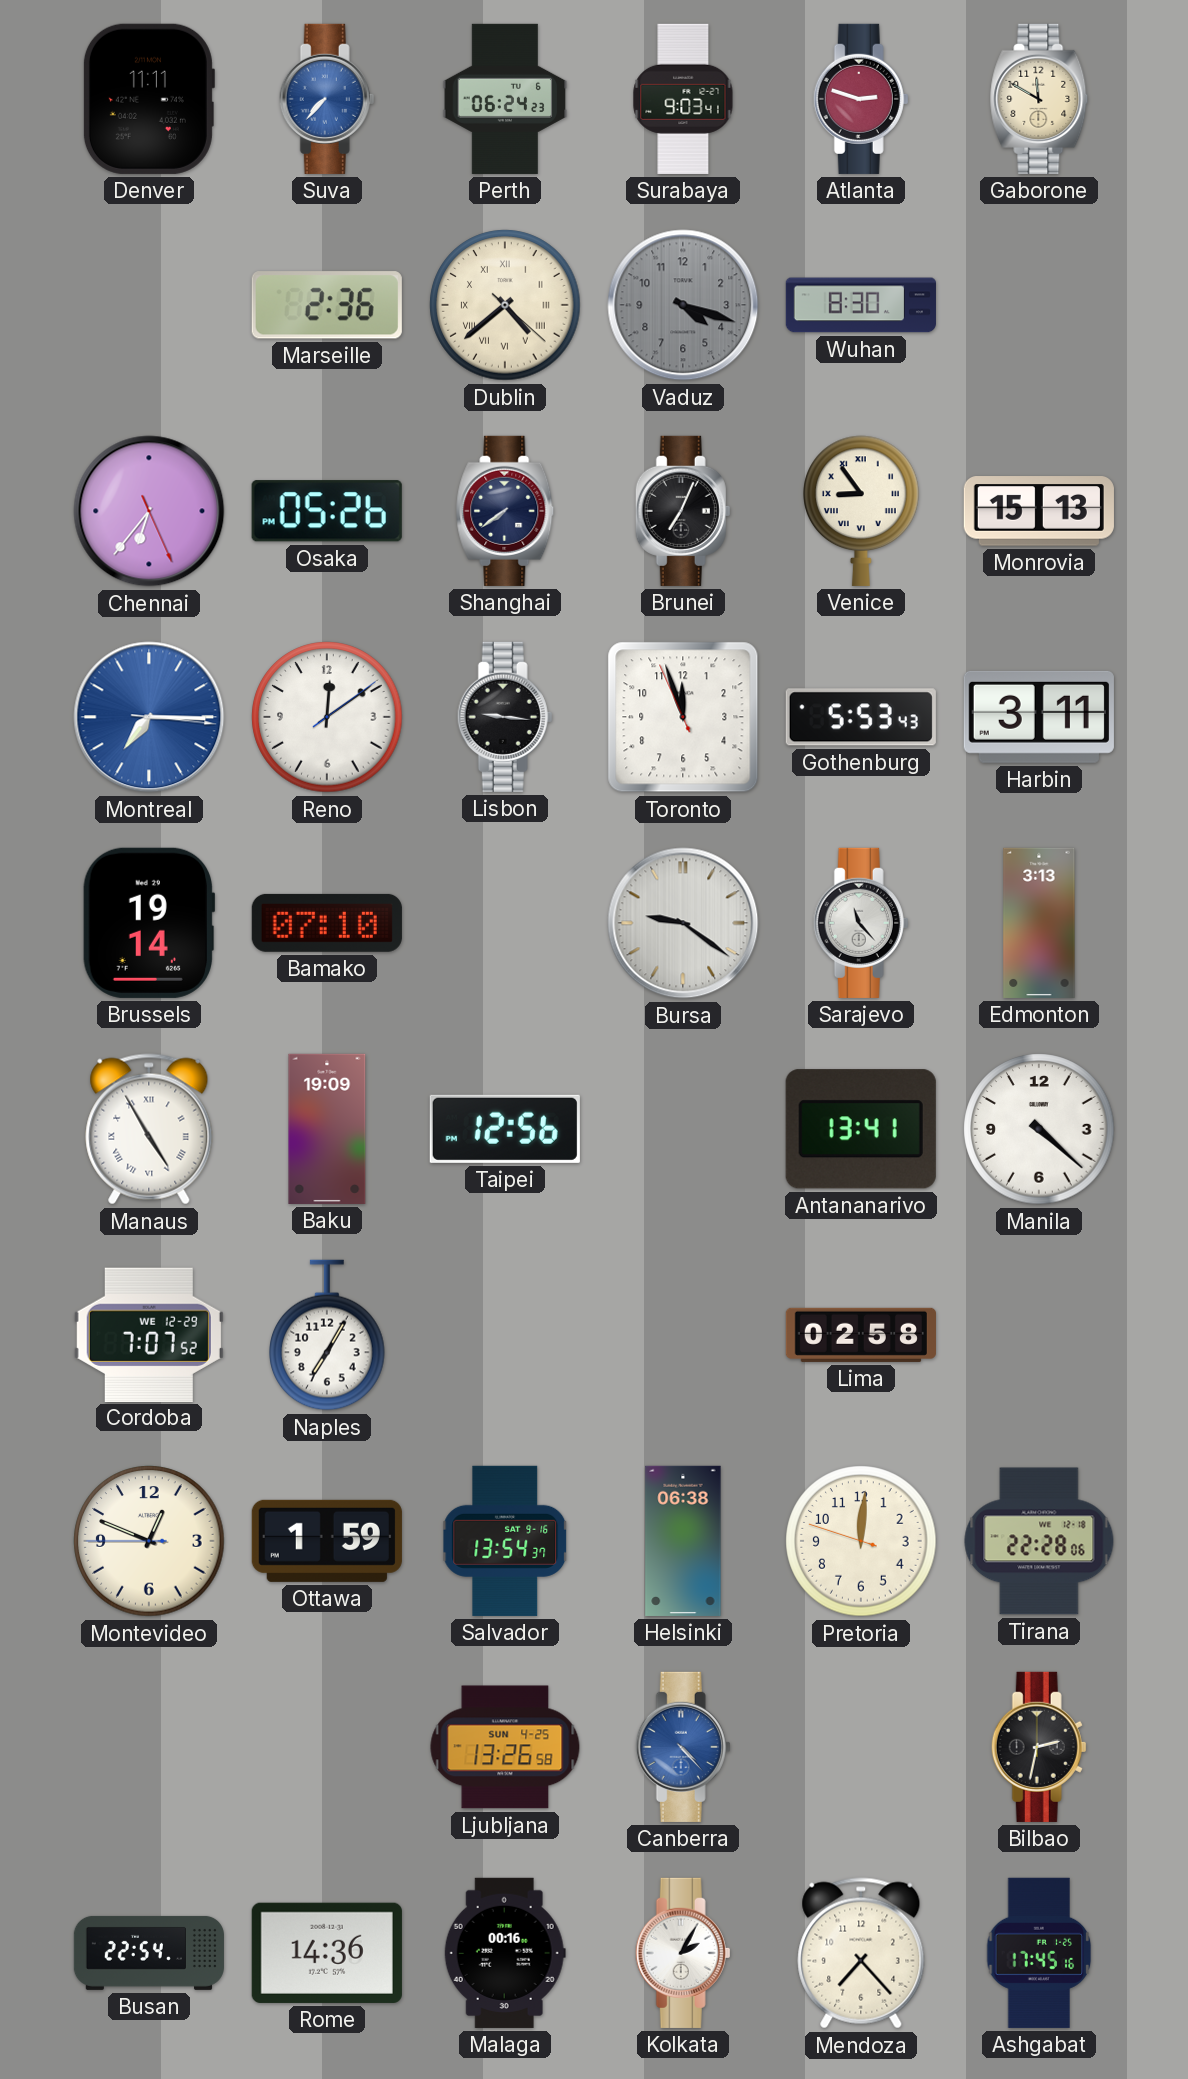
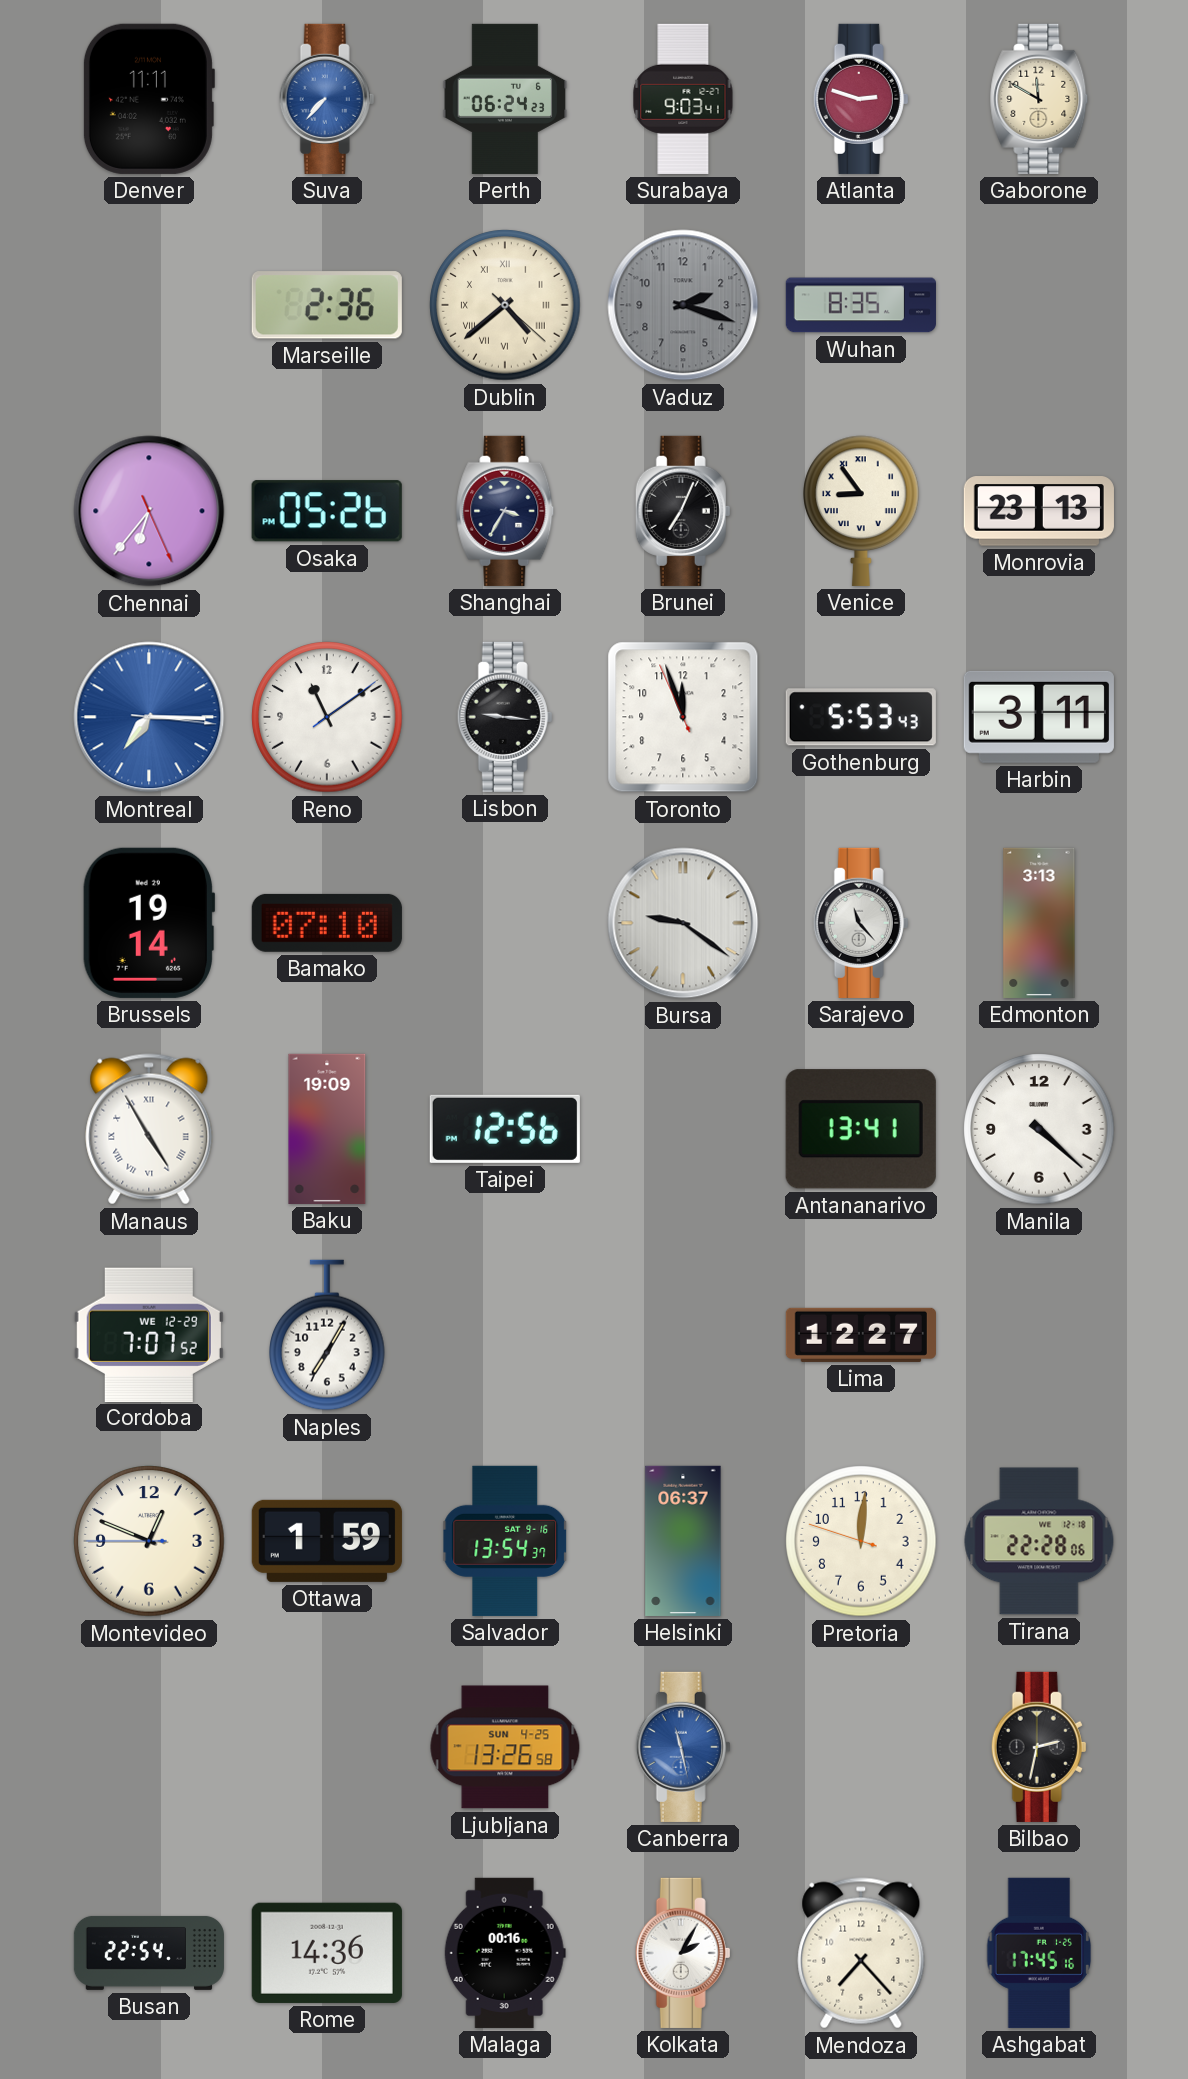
Vaduz: 4:18 -> 2:18 (683, 305)
Wuhan: 8:30 -> 8:35 (861, 305)
Shanghai: 7:39 -> 3:35 (505, 511)
Monrovia: 15:13 -> 23:13 (1039, 511)
Reno: 12:09 -> 11:09 (327, 717)
Lima: 02:58 -> 12:27 (861, 1335)
Helsinki: 06:38 -> 06:37 (683, 1541)
Canberra: 4:23 -> 11:28 (683, 1747)
